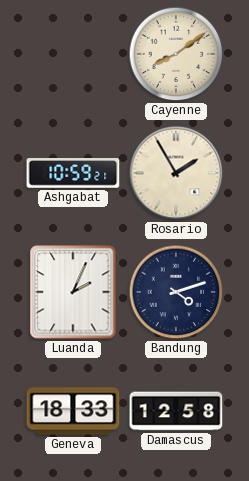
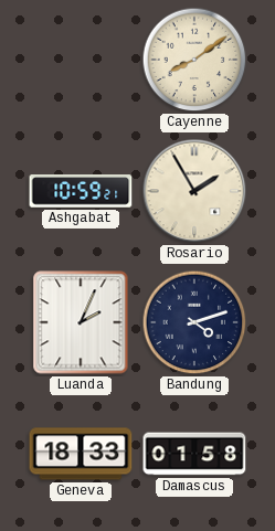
Damascus: 12:58 -> 01:58 (194, 454)
